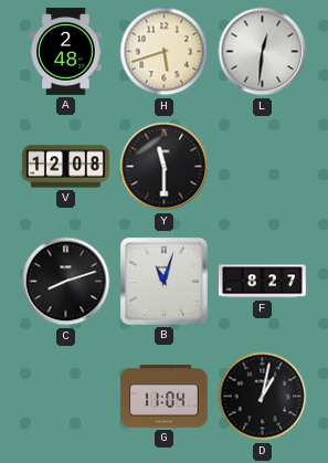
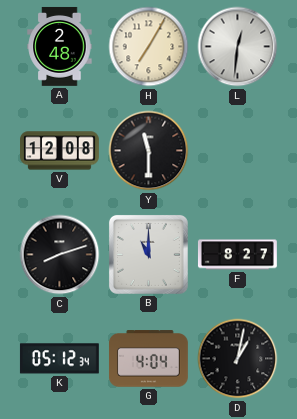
H: 5:42 -> 7:05 (149, 47)
B: 11:03 -> 11:00 (148, 254)
K: none -> 05:12 (59, 359)
G: 11:04 -> 4:04 (148, 359)
